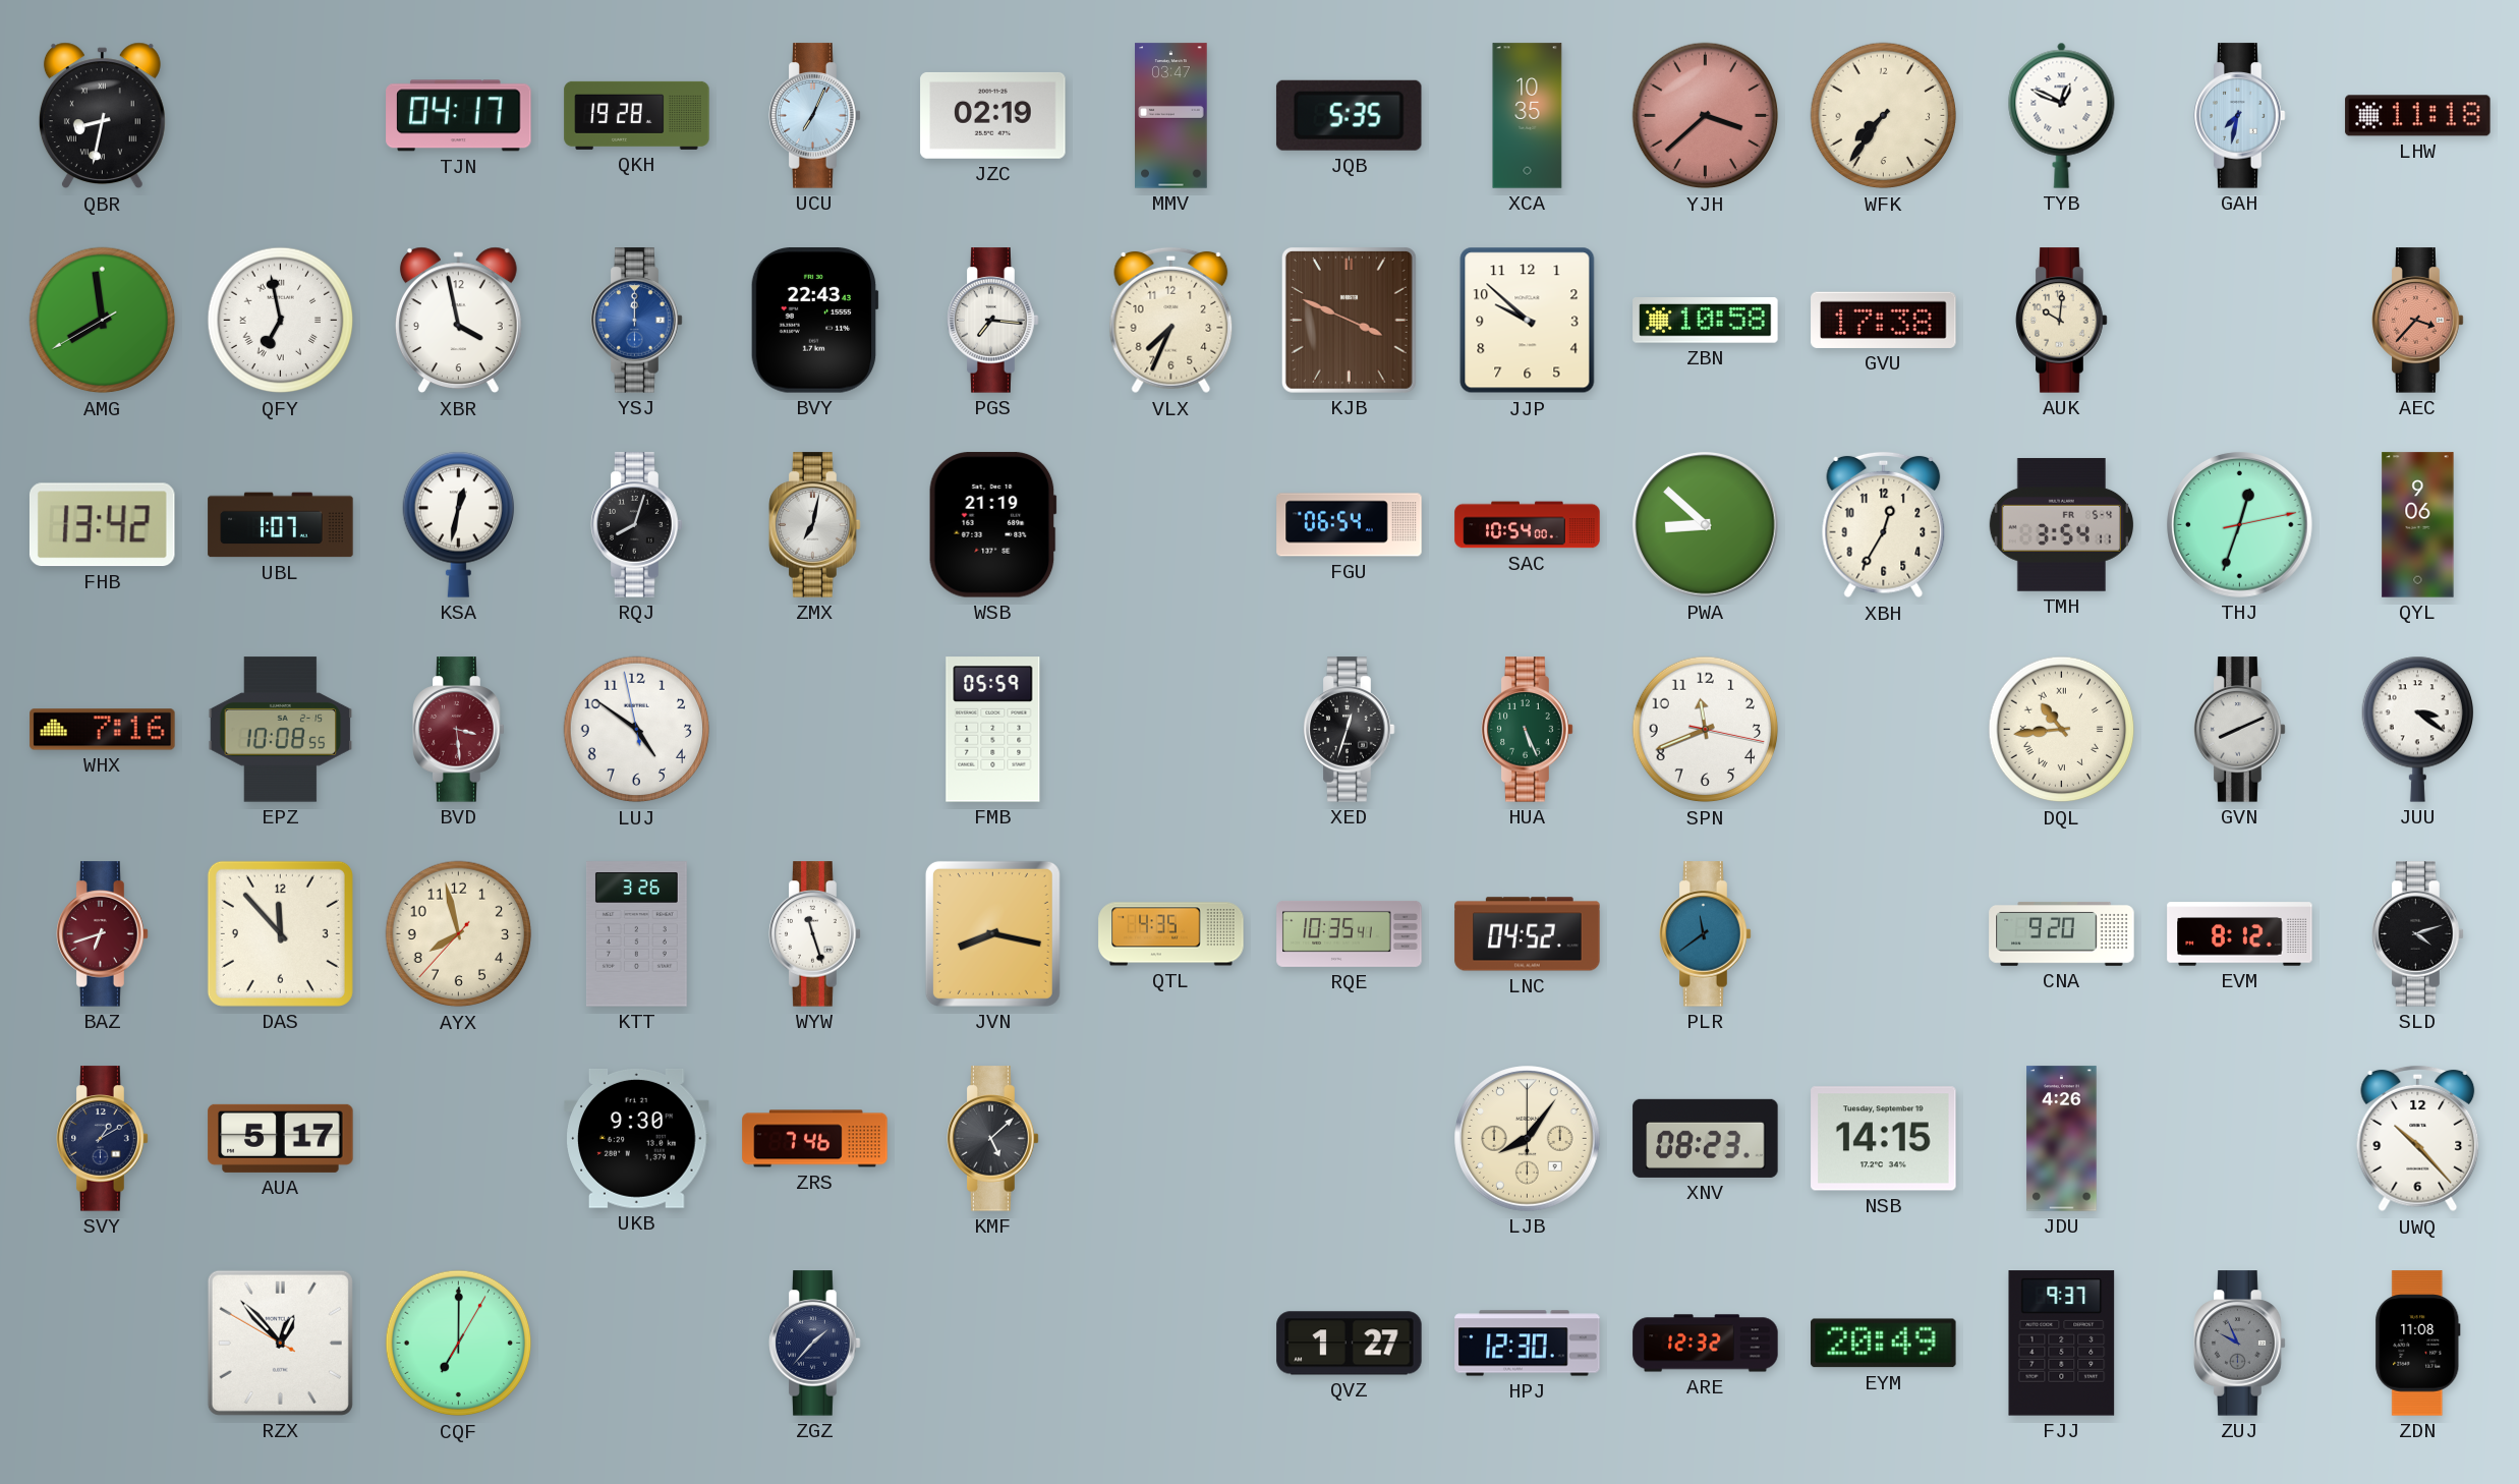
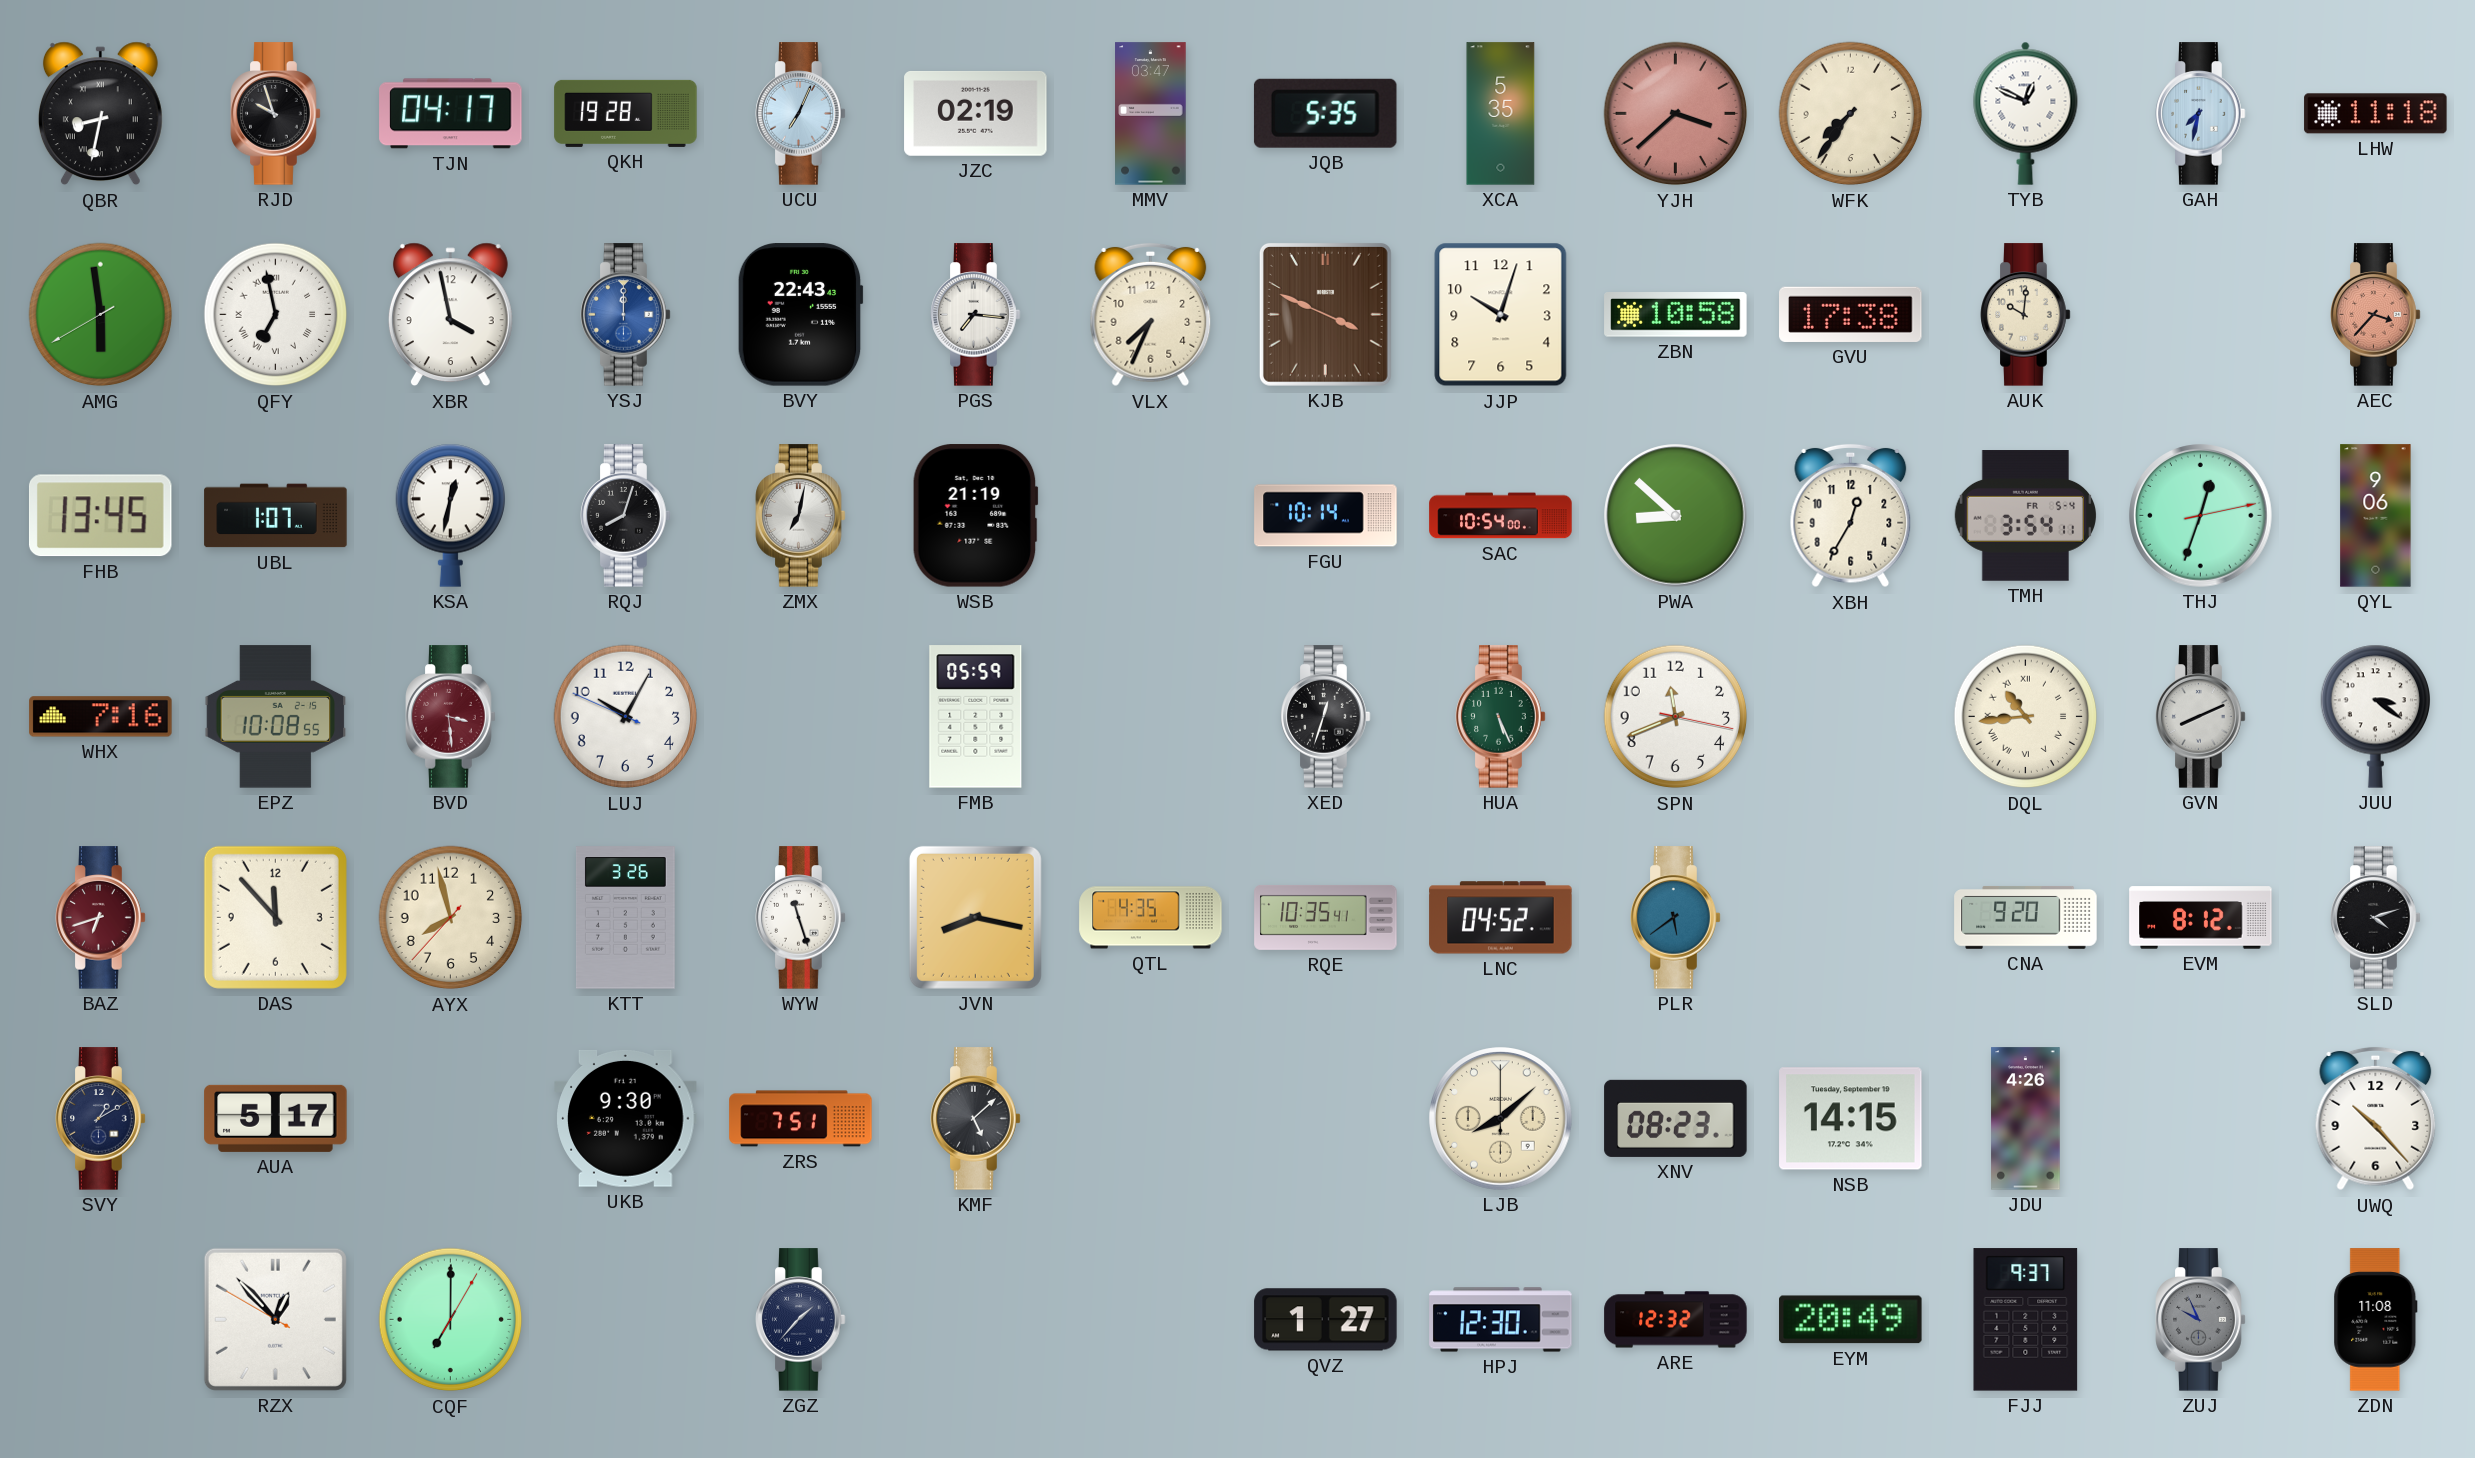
RJD: none -> 9:57 (276, 114)
XCA: 10:35 -> 5:35 (1501, 114)
AMG: 7:58 -> 5:58 (101, 315)
JJP: 9:52 -> 10:03 (1501, 315)
FHB: 13:42 -> 13:45 (100, 516)
FGU: 06:54 -> 10:14 (1326, 516)
LUJ: 4:50 -> 10:04 (626, 717)
PLR: 11:39 -> 5:39 (1676, 918)
ZRS: 7:46 -> 7:51 (801, 1119)
LJB: 8:06 -> 8:08 (1501, 1119)
